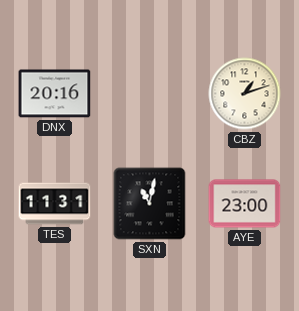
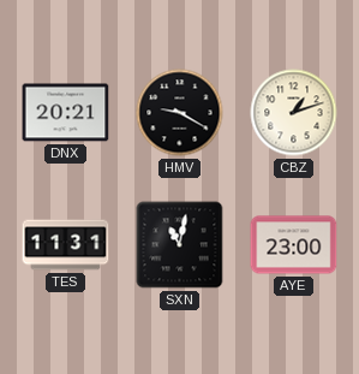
DNX: 20:16 -> 20:21 (66, 113)
HMV: none -> 9:20 (180, 113)
